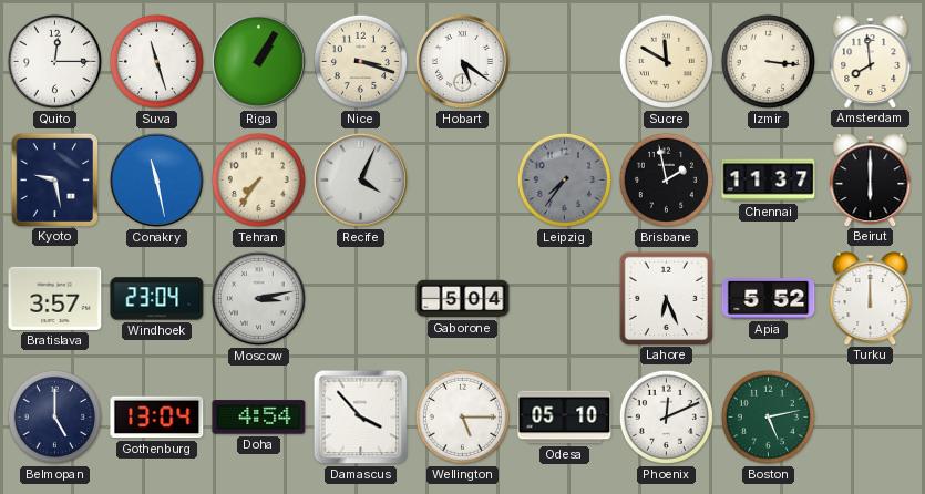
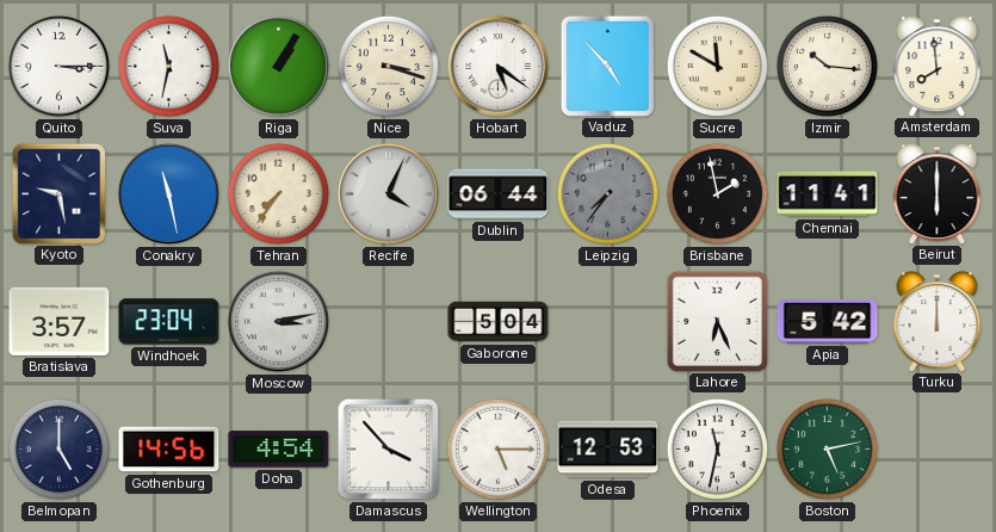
Quito: 12:15 -> 3:15 (58, 66)
Suva: 11:27 -> 11:32 (168, 66)
Vaduz: none -> 4:53 (607, 66)
Izmir: 3:16 -> 10:16 (827, 66)
Dublin: none -> 06:44 (499, 194)
Chennai: 11:37 -> 11:41 (828, 194)
Apia: 5:52 -> 5:42 (828, 322)
Gothenburg: 13:04 -> 14:56 (169, 450)
Odesa: 05:10 -> 12:53 (608, 450)
Phoenix: 12:11 -> 11:32 (717, 449)
